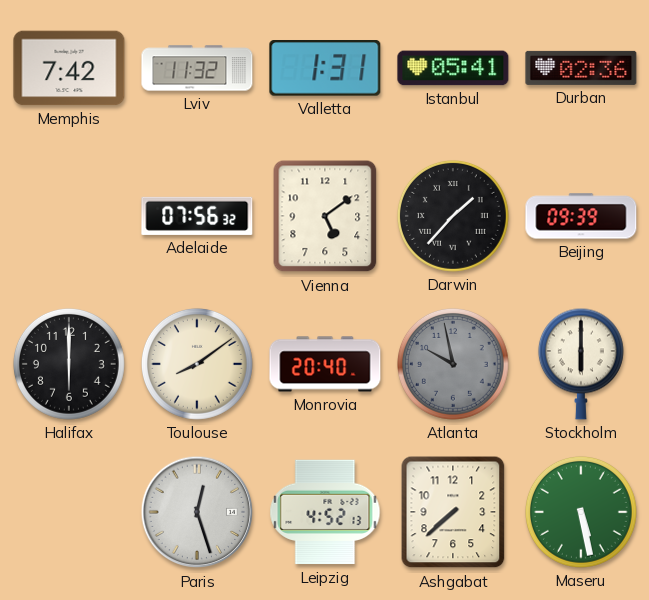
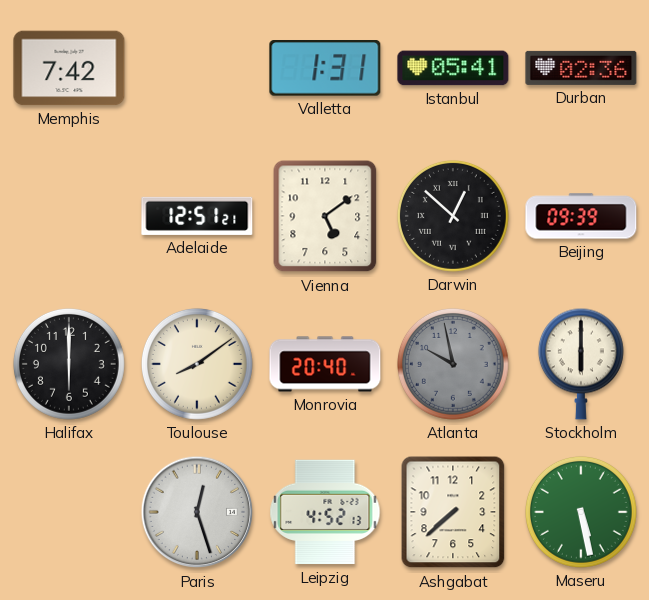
Lviv: 11:32 -> none (197, 68)
Adelaide: 07:56 -> 12:51 (197, 216)
Darwin: 1:37 -> 12:52 (453, 216)
